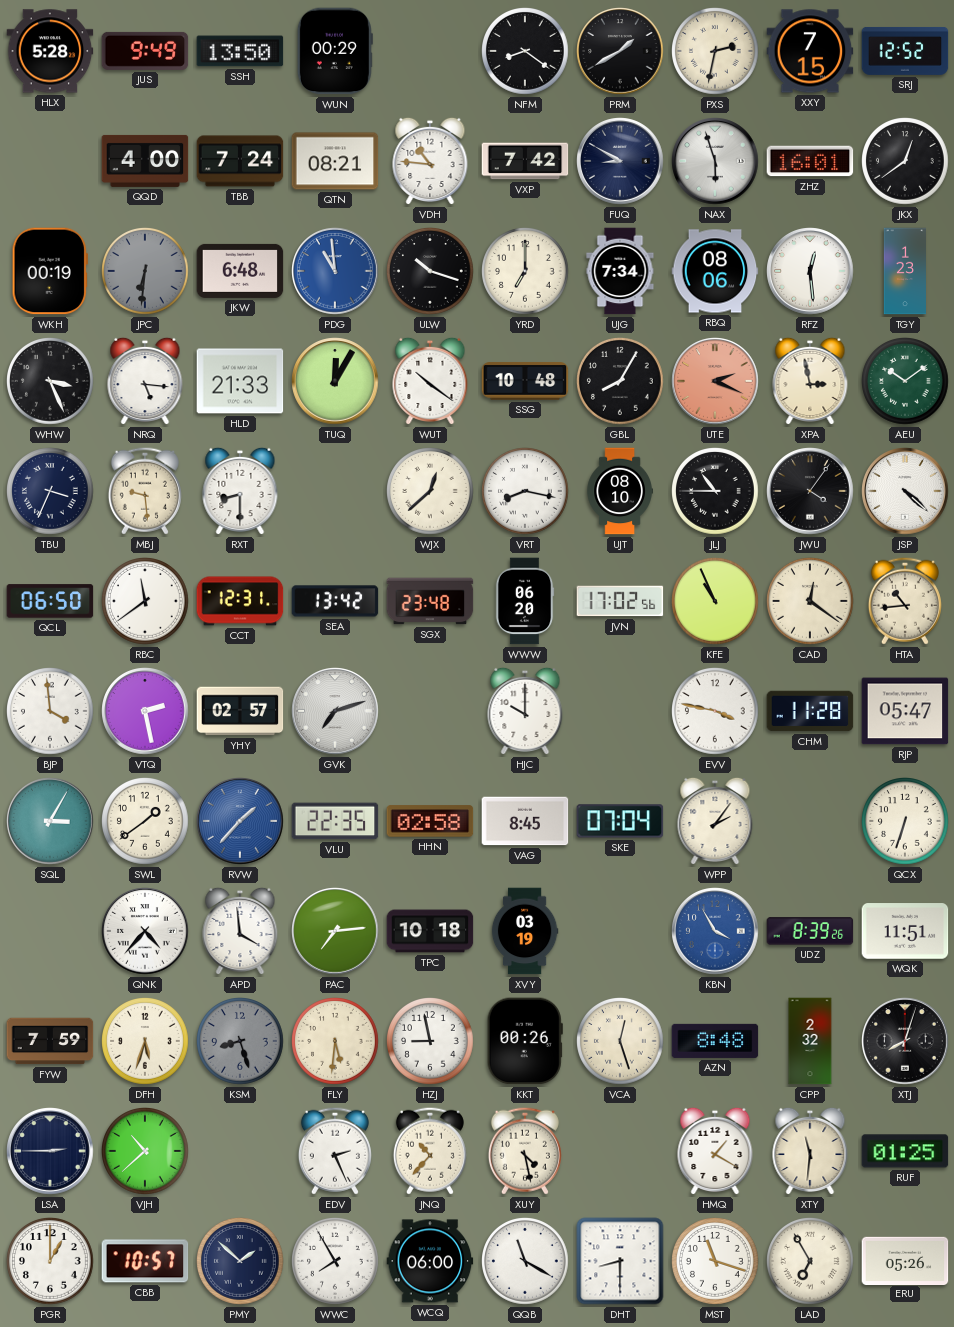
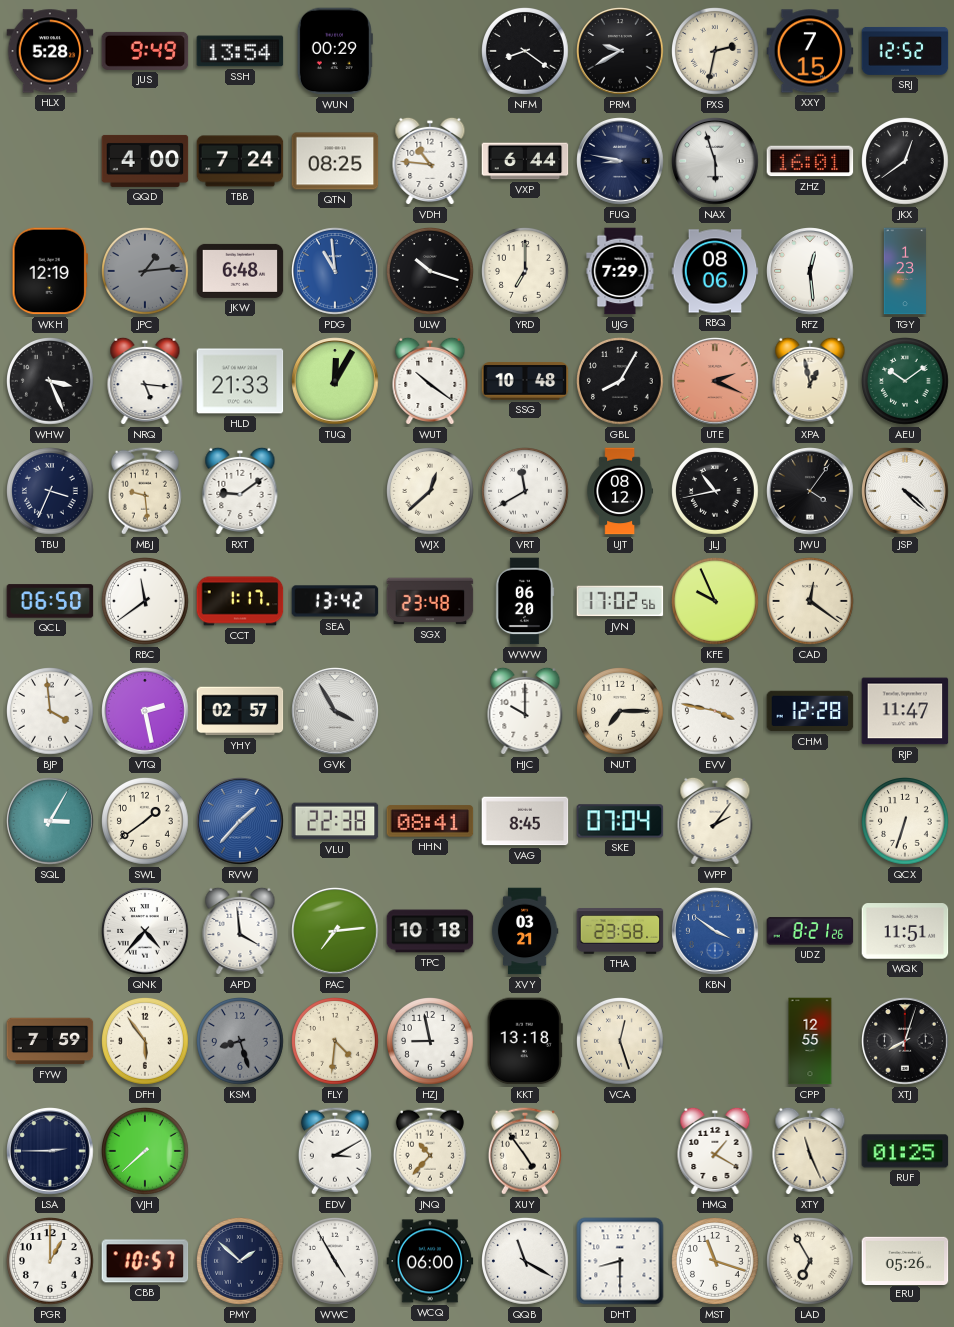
SSH: 13:50 -> 13:54 (240, 51)
PRM: 1:40 -> 9:40 (620, 51)
QTN: 08:21 -> 08:25 (335, 161)
VXP: 7:42 -> 6:44 (525, 161)
FUQ: 8:50 -> 8:47 (620, 161)
WKH: 00:19 -> 12:19 (50, 271)
JPC: 6:31 -> 1:14 (146, 272)
UJG: 7:34 -> 7:29 (620, 271)
XPA: 2:58 -> 12:58 (810, 381)
RXT: 8:30 -> 9:09 (240, 491)
VRT: 8:17 -> 11:40 (526, 492)
UJT: 08:10 -> 08:12 (620, 491)
JLJ: 10:45 -> 10:43 (716, 492)
CCT: 12:31 -> 1:17 (240, 601)
KFE: 10:56 -> 9:56 (716, 602)
HTA: 10:44 -> none (905, 601)
GVK: 7:12 -> 3:55 (335, 711)
NUT: none -> 7:15 (621, 712)
CHM: 11:28 -> 12:28 (810, 711)
RJP: 05:47 -> 11:47 (905, 711)
VLU: 22:35 -> 22:38 (335, 821)
HHN: 02:58 -> 08:41 (430, 821)
XVY: 03:19 -> 03:21 (525, 931)
THA: none -> 23:58 (620, 931)
KBN: 3:55 -> 3:51 (715, 931)
UDZ: 8:39 -> 8:21 (810, 931)
DFH: 5:33 -> 5:54 (146, 1042)
FLY: 5:31 -> 4:31 (336, 1042)
KKT: 00:26 -> 13:18 (525, 1041)
AZN: 8:48 -> none (715, 1041)
CPP: 2:32 -> 12:55 (810, 1041)
VJH: 10:38 -> 7:38 (146, 1152)
EDV: 2:26 -> 3:10 (335, 1151)
XUY: 4:28 -> 4:54 (525, 1151)
XTY: 11:31 -> 11:26 (810, 1151)
WWC: 7:55 -> 4:55 (336, 1262)
